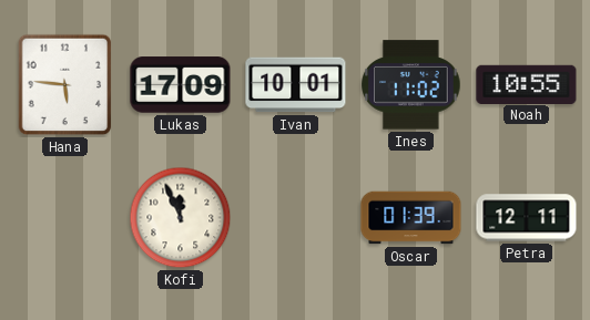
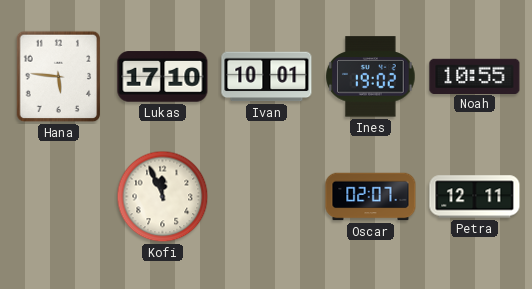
Lukas: 17:09 -> 17:10 (163, 77)
Ines: 11:02 -> 19:02 (371, 77)
Oscar: 01:39 -> 02:07 (371, 197)
